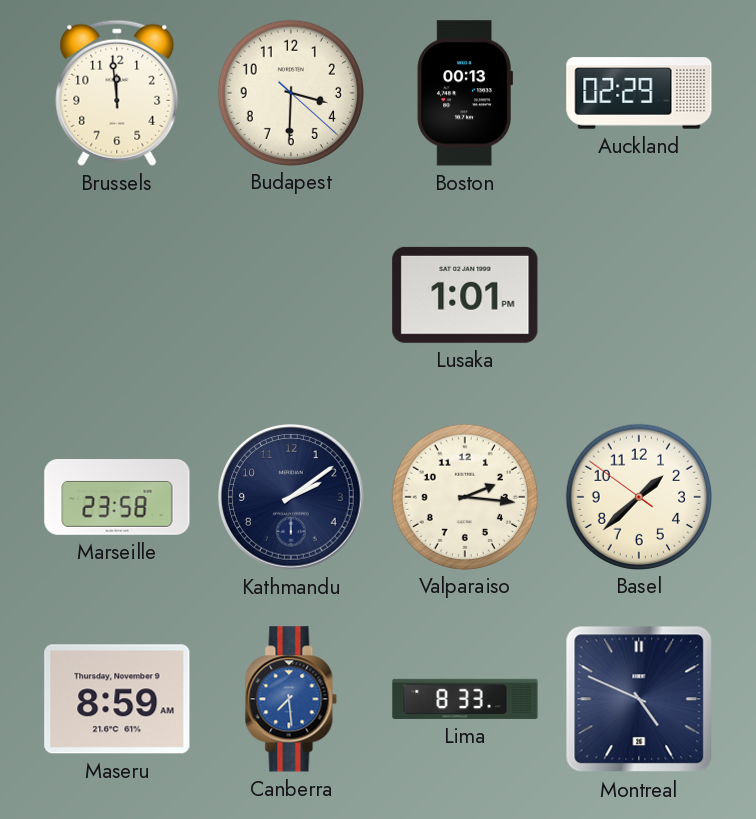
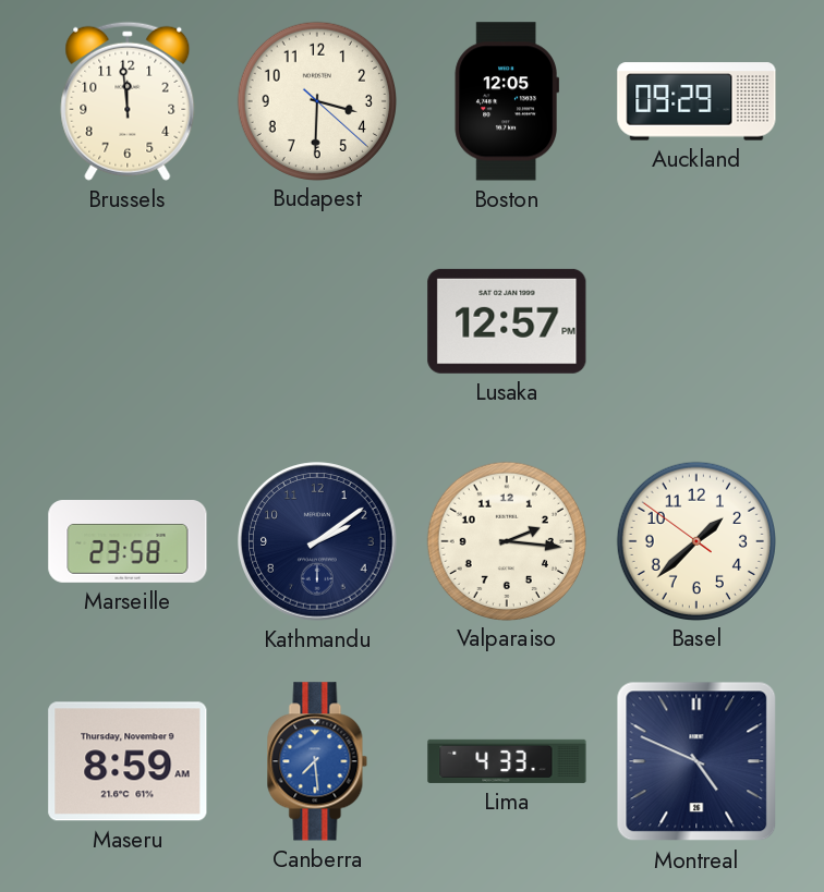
Boston: 00:13 -> 12:05 (506, 101)
Auckland: 02:29 -> 09:29 (696, 101)
Lusaka: 1:01 -> 12:57 (507, 321)
Lima: 8:33 -> 4:33 (507, 761)
